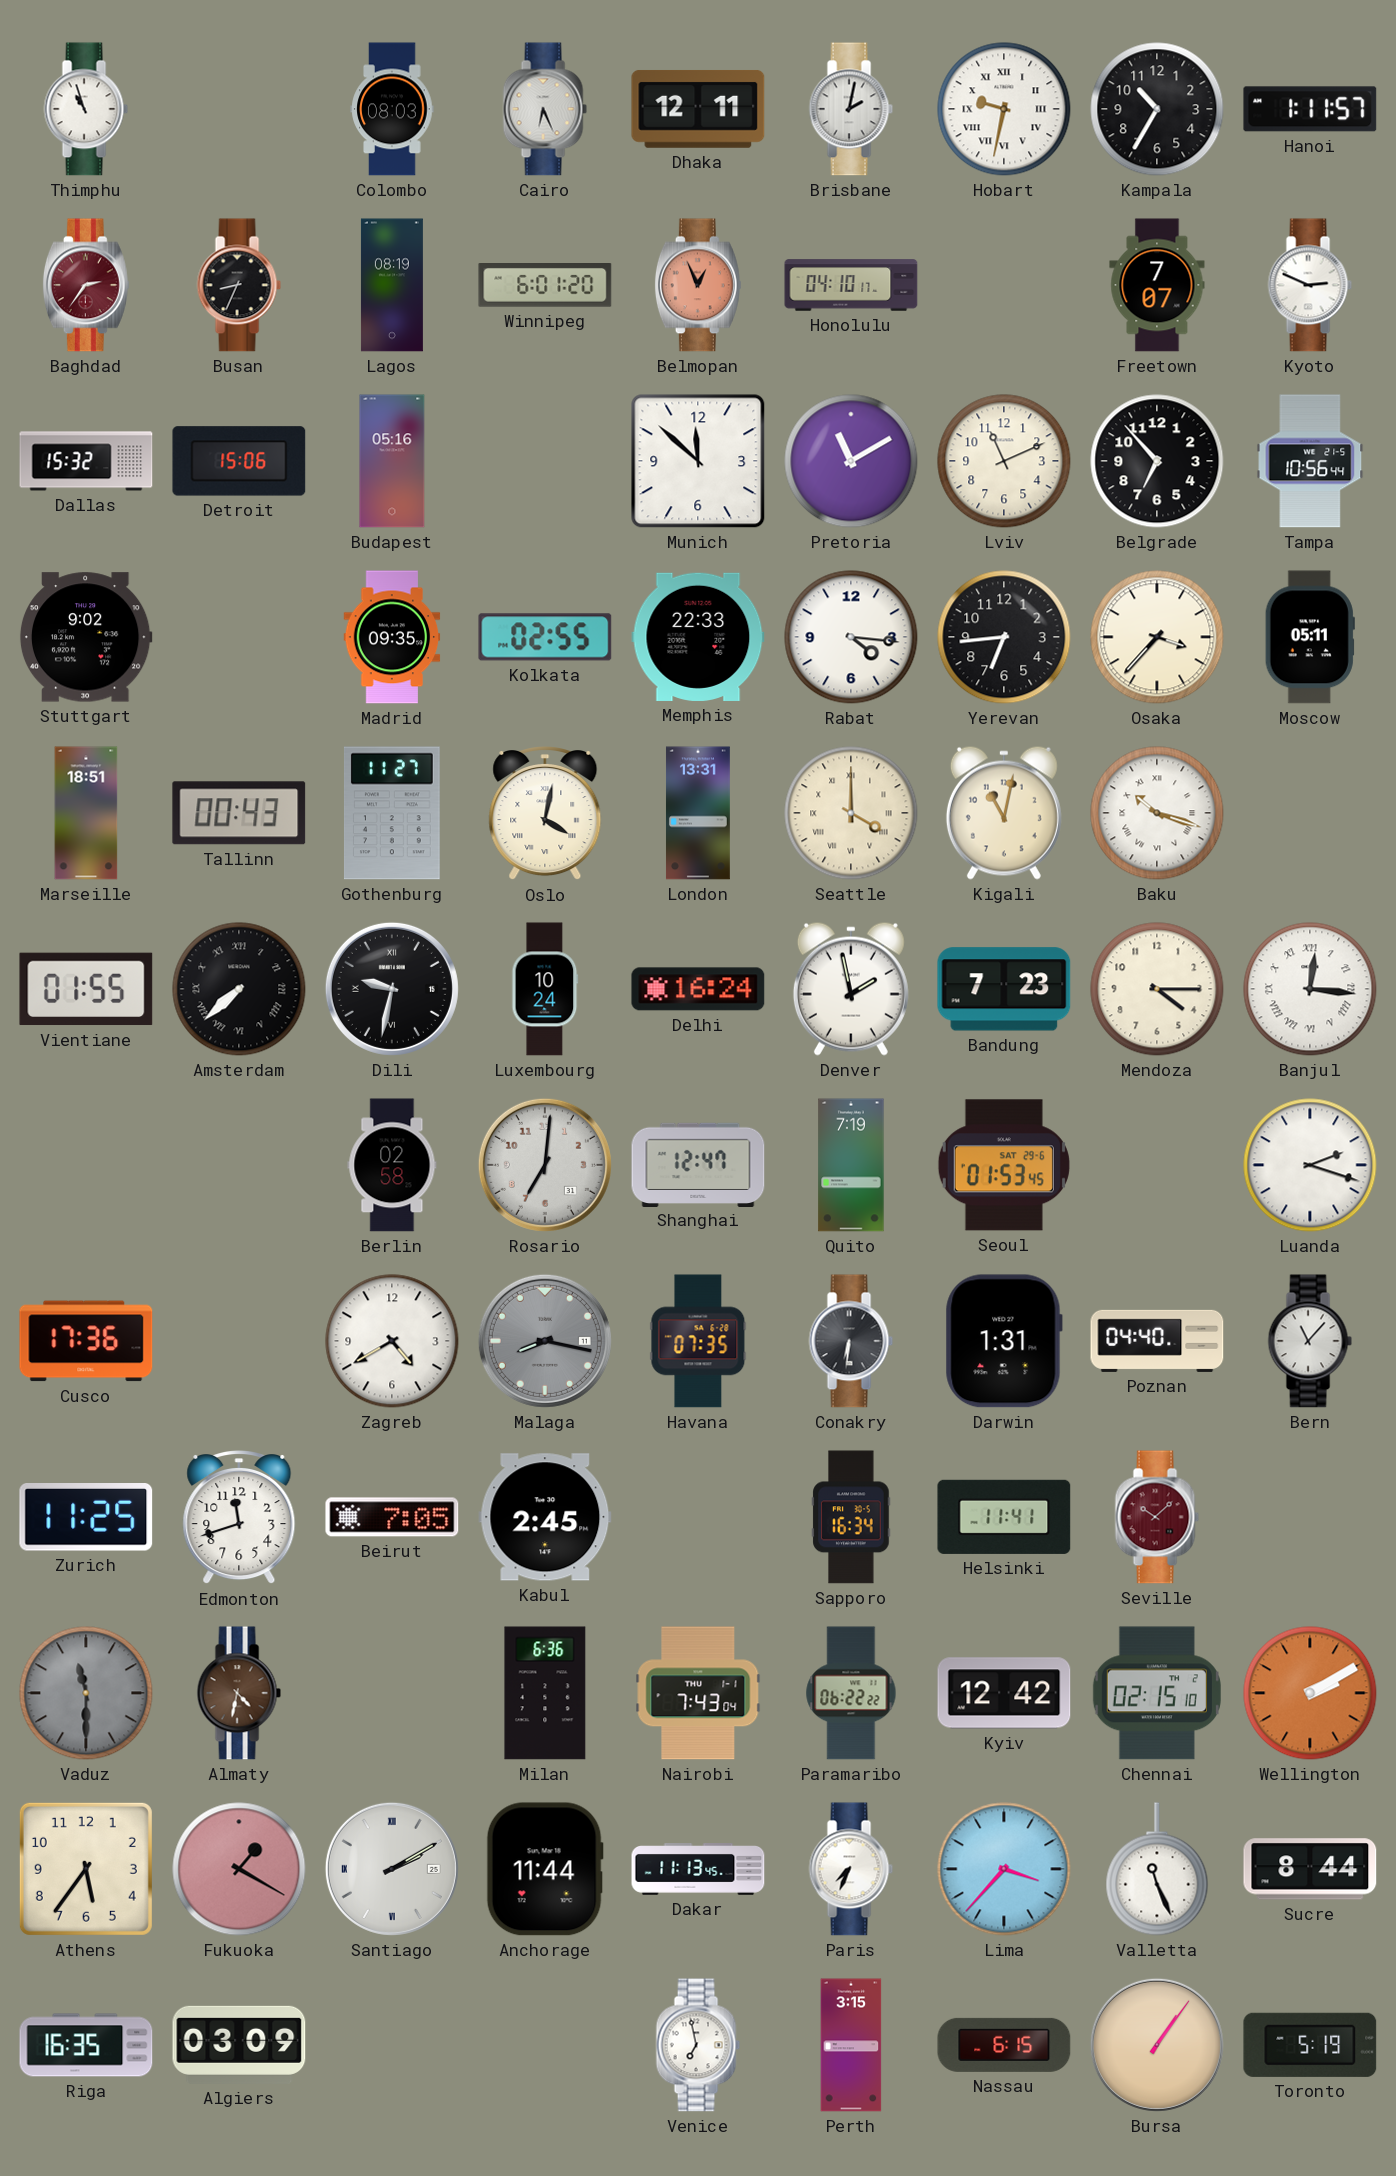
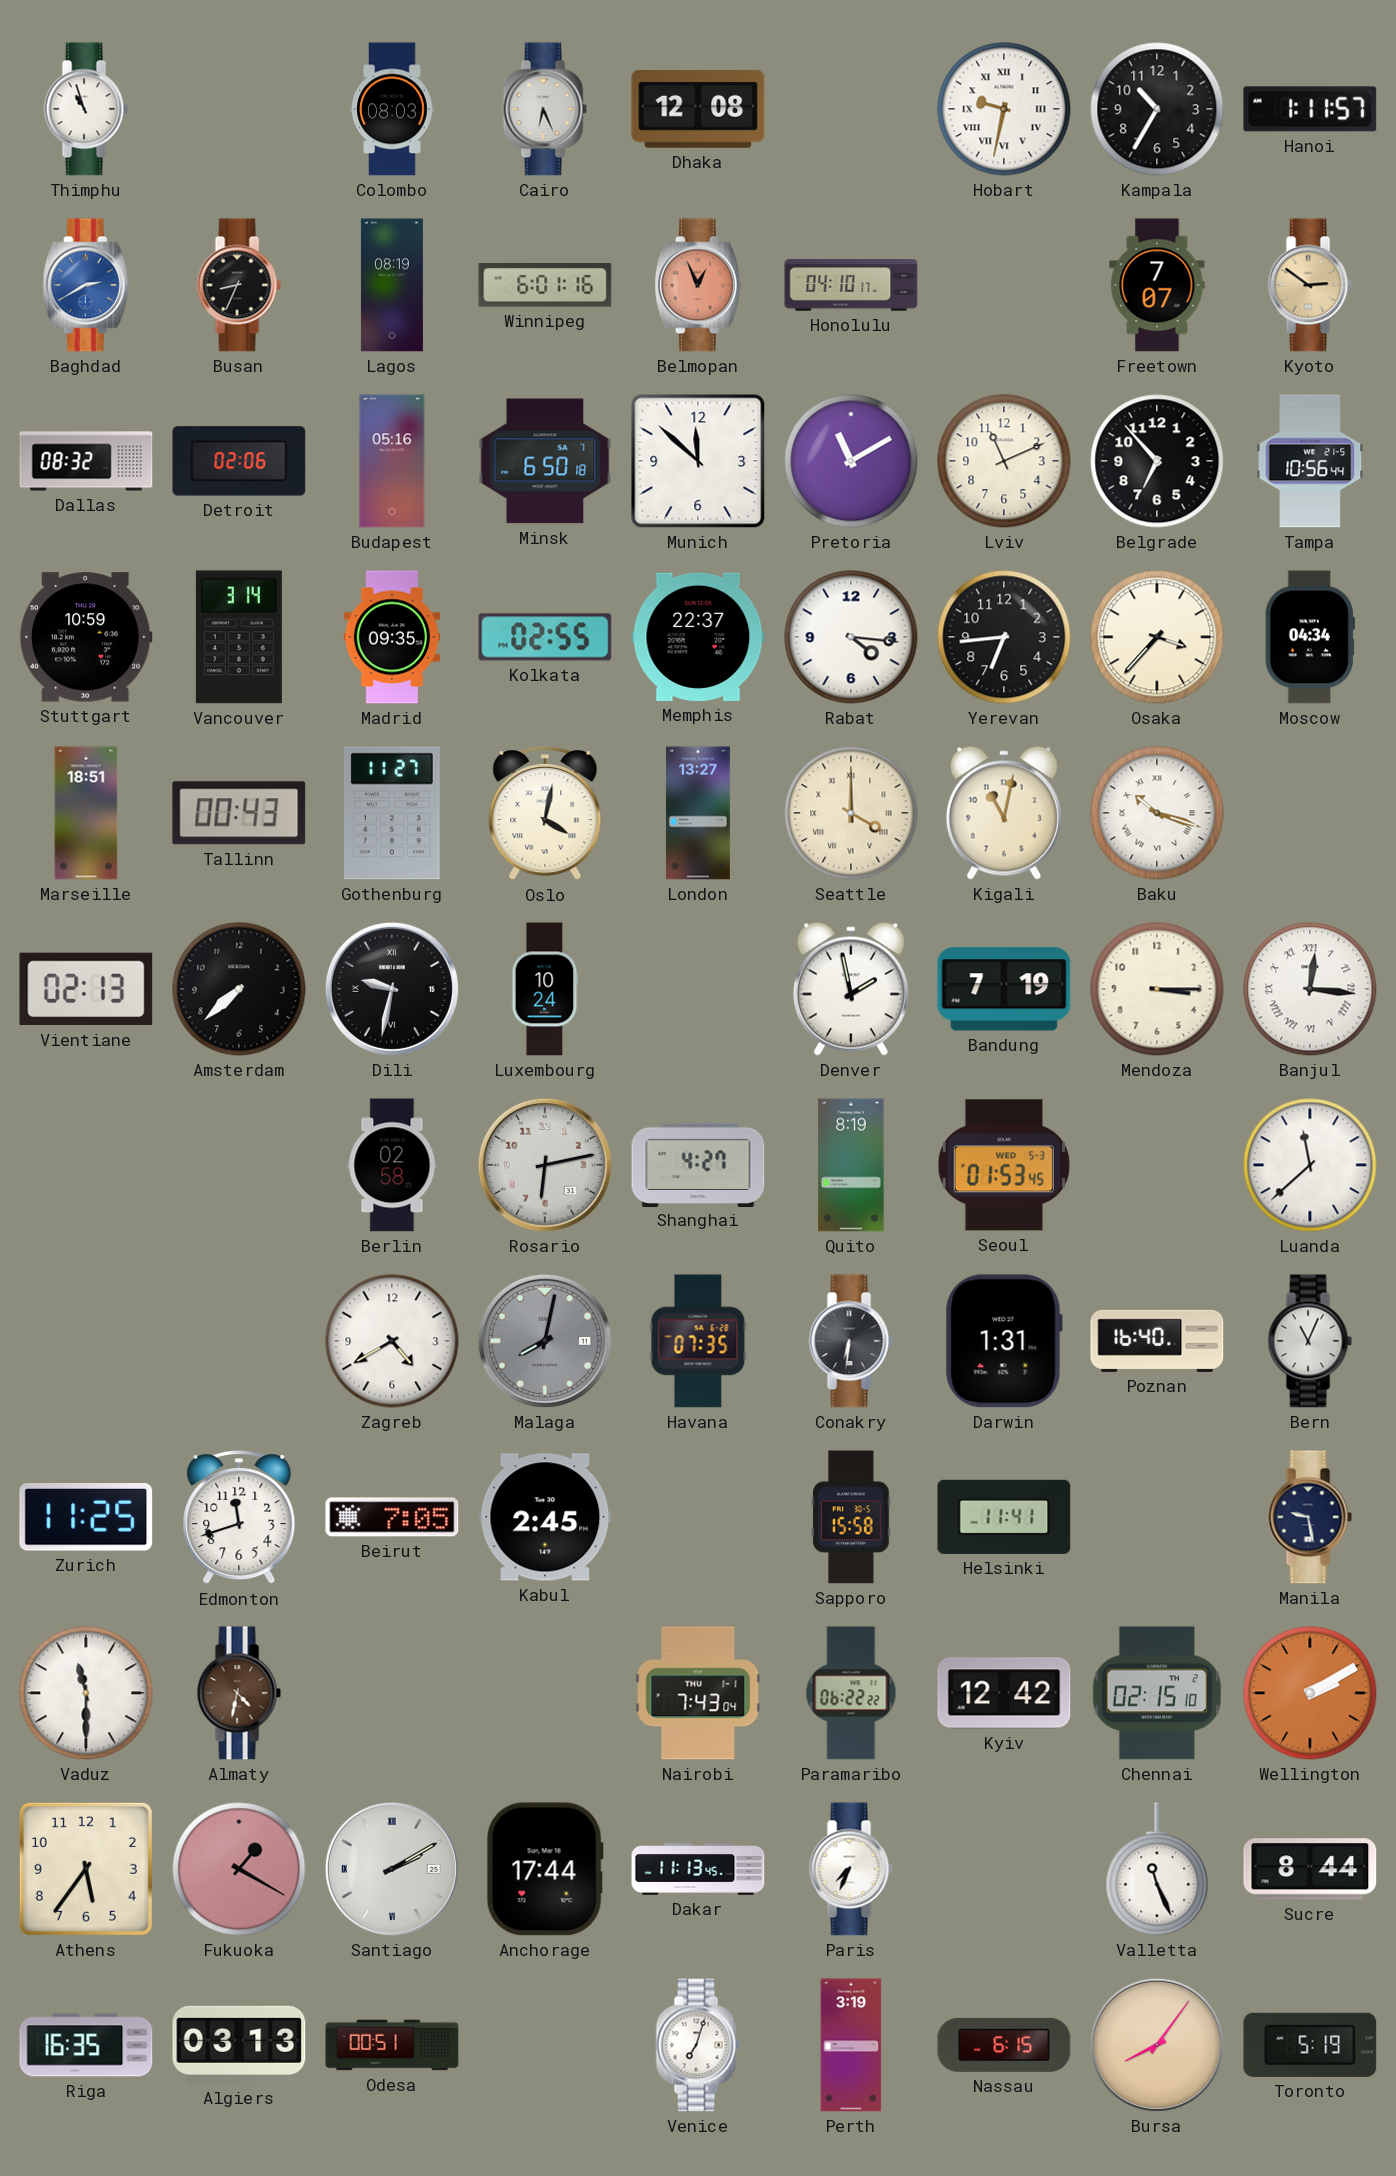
Dhaka: 12:11 -> 12:08 (698, 109)
Brisbane: 2:02 -> none (851, 109)
Baghdad: 2:36 -> 2:40 (86, 285)
Baghdad dial: burgundy -> blue (86, 285)
Winnipeg: 6:01:20 -> 6:01:16 (545, 285)
Kyoto: 2:49 -> 2:51 (1310, 285)
Kyoto dial: white -> champagne (1310, 285)
Dallas: 15:32 -> 08:32 (86, 461)
Detroit: 15:06 -> 02:06 (239, 461)
Minsk: none -> 6:50 (545, 461)
Stuttgart: 9:02 -> 10:59 (86, 637)
Vancouver: none -> 3:14 (239, 637)
Memphis: 22:33 -> 22:37 (698, 637)
Moscow: 05:11 -> 04:34 (1310, 637)
London: 13:31 -> 13:27 (698, 813)
Vientiane: 01:55 -> 02:13 (86, 989)
Amsterdam numerals: Roman -> Arabic (239, 989)
Delhi: 16:24 -> none (698, 989)
Bandung: 7:23 -> 7:19 (1004, 989)
Mendoza: 4:15 -> 3:15 (1157, 989)
Rosario: 7:01 -> 6:13 (545, 1165)
Shanghai: 12:47 -> 4:27 (698, 1164)
Quito: 7:19 -> 8:19 (851, 1165)
Seoul date: SAT 29-6 -> WED 5-3 (1004, 1165)
Luanda: 2:18 -> 11:38 (1310, 1165)
Cusco: 17:36 -> none (86, 1341)
Malaga: 8:17 -> 8:02 (545, 1341)
Poznan: 04:40 -> 16:40 (1157, 1341)
Bern: 11:07 -> 11:04 (1310, 1341)
Sapporo: 16:34 -> 15:58 (851, 1517)
Seville: 10:08 -> none (1157, 1517)
Manila: none -> 9:28 (1310, 1517)
Vaduz dial: grey -> white (86, 1693)
Milan: 6:36 -> none (545, 1693)
Anchorage: 11:44 -> 17:44 (545, 1869)
Lima: 3:37 -> none (1004, 1869)
Algiers: 03:09 -> 03:13 (239, 2045)
Odesa: none -> 00:51 (392, 2045)
Venice: 6:58 -> 7:03 (698, 2045)
Perth: 3:15 -> 3:19 (851, 2045)
Bursa: 1:06 -> 8:06 (1157, 2045)
